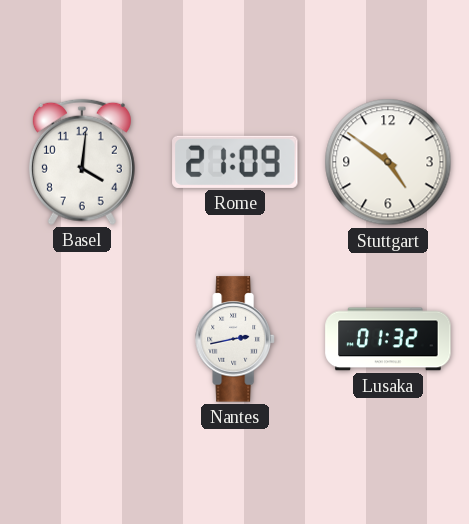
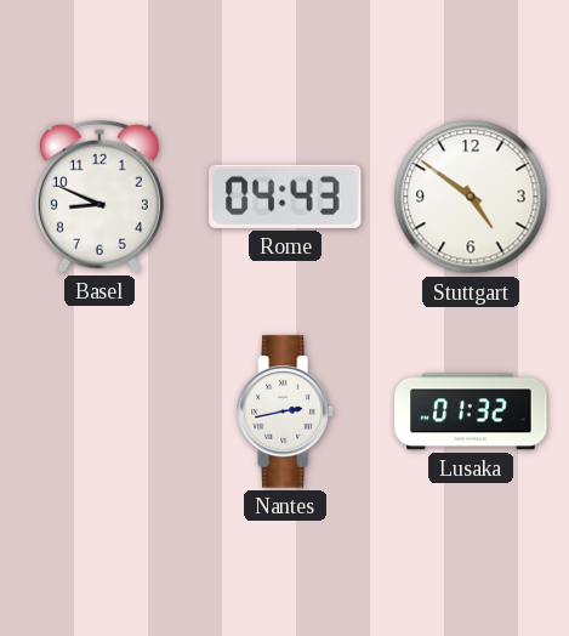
Basel: 4:01 -> 8:49 (99, 197)
Rome: 21:09 -> 04:43 (285, 197)
